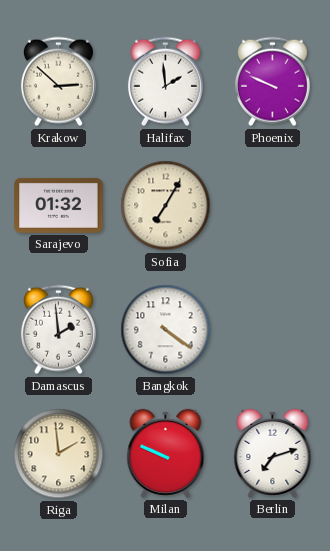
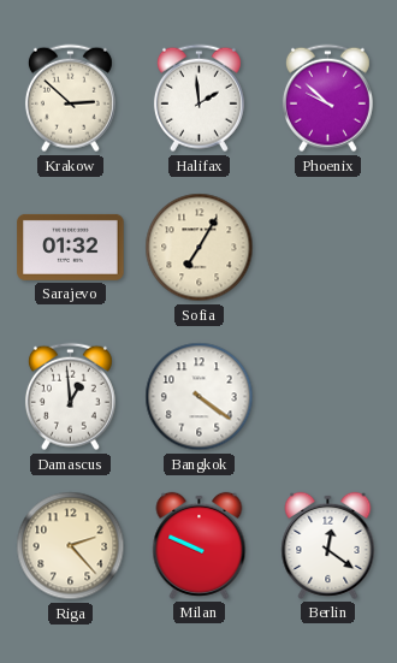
Phoenix: 9:49 -> 9:52 (327, 99)
Damascus: 1:59 -> 12:59 (70, 397)
Riga: 1:59 -> 2:23 (71, 546)
Berlin: 7:12 -> 12:21 (328, 545)
